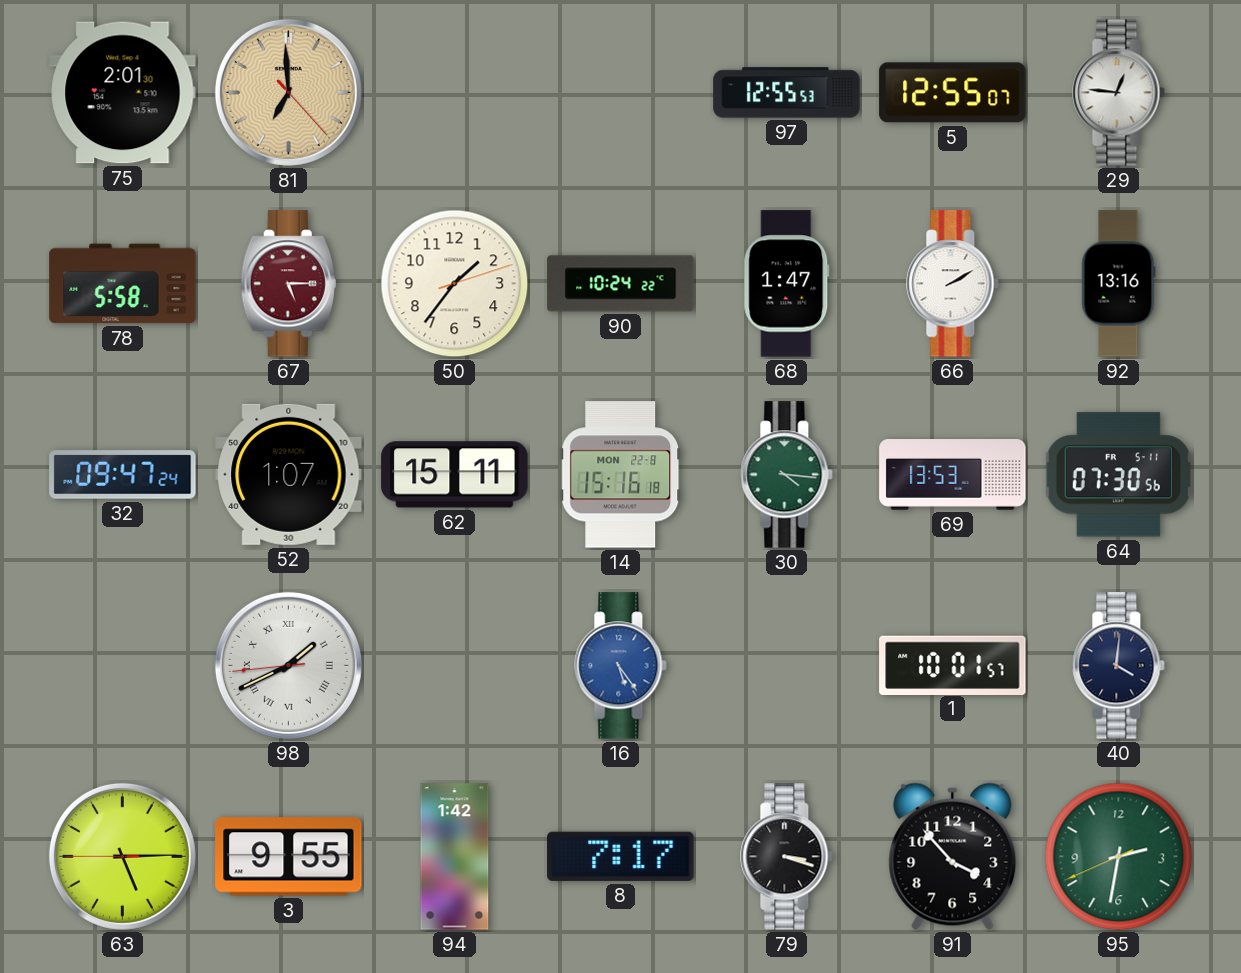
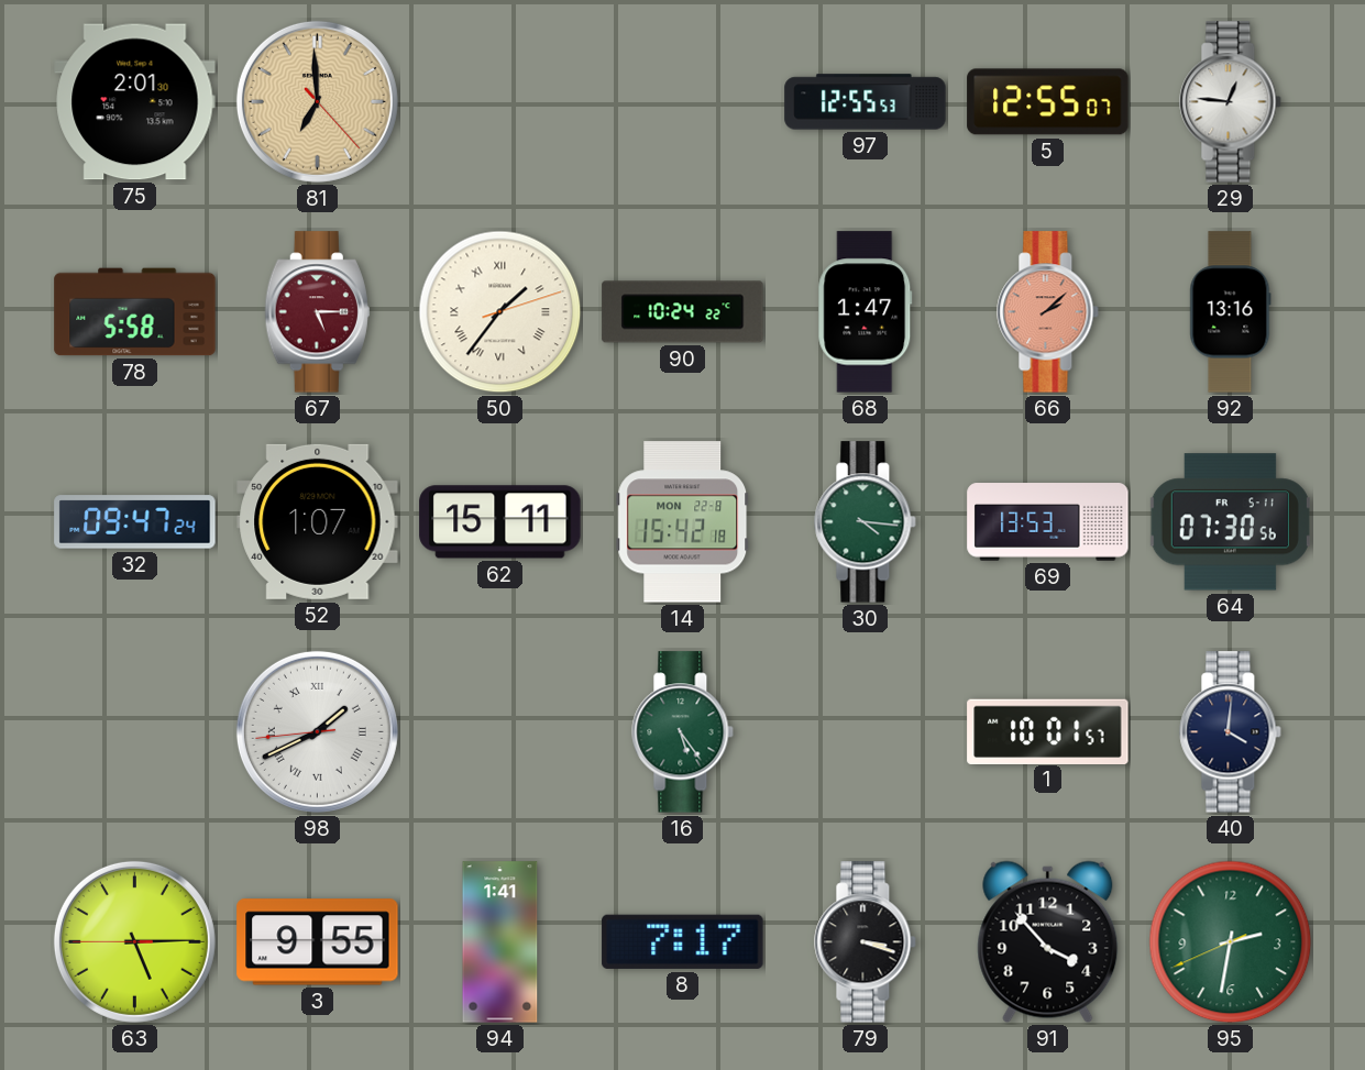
50 numerals: Arabic -> Roman (500, 312)
66: 2:10 -> 2:08 (1048, 312)
66 dial: white -> salmon (1048, 312)
14: 15:16 -> 15:42 (683, 522)
16 dial: blue -> green (683, 732)
94: 1:42 -> 1:41 (500, 942)
